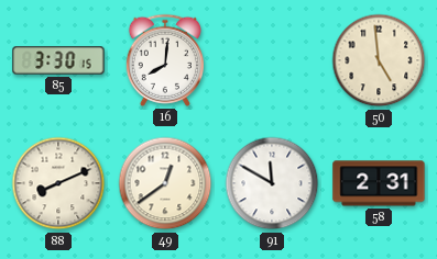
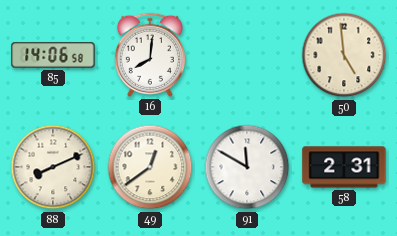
85: 3:30 -> 14:06 (53, 55)
